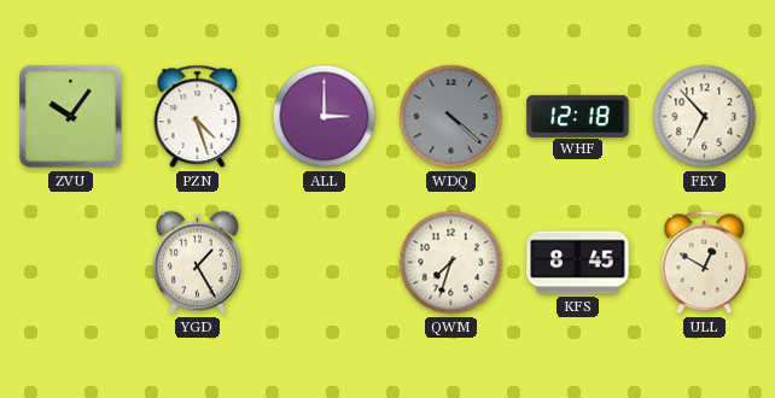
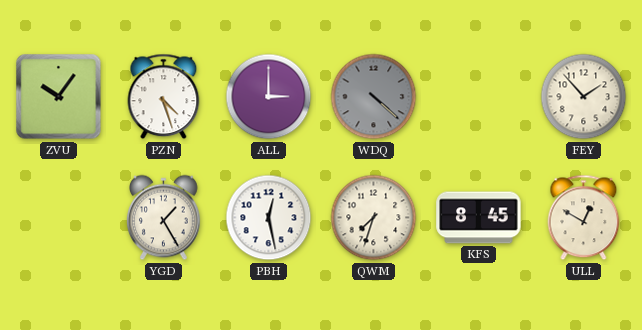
WHF: 12:18 -> none (578, 116)
FEY: 6:53 -> 1:53 (584, 97)
PBH: none -> 12:28 (269, 218)
